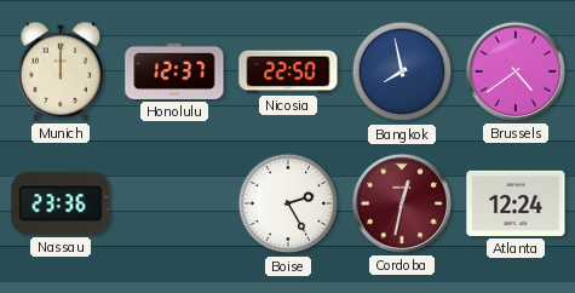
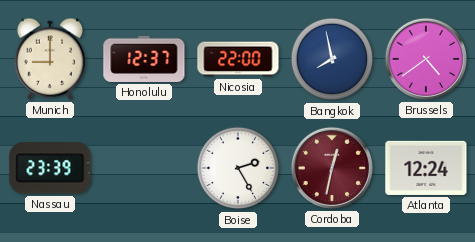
Munich: 12:00 -> 9:00 (50, 59)
Nicosia: 22:50 -> 22:00 (238, 59)
Nassau: 23:36 -> 23:39 (50, 168)
